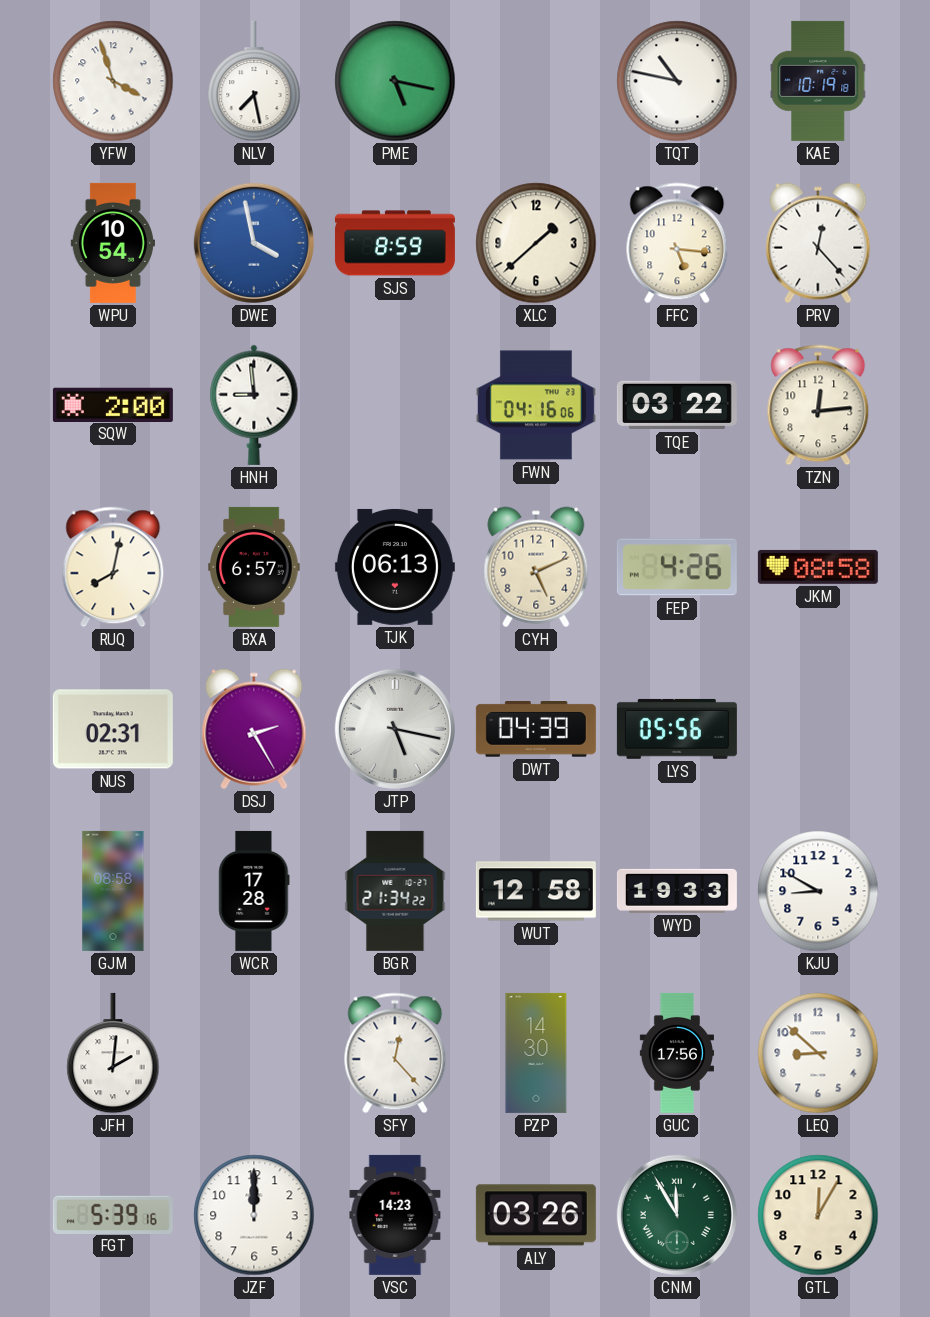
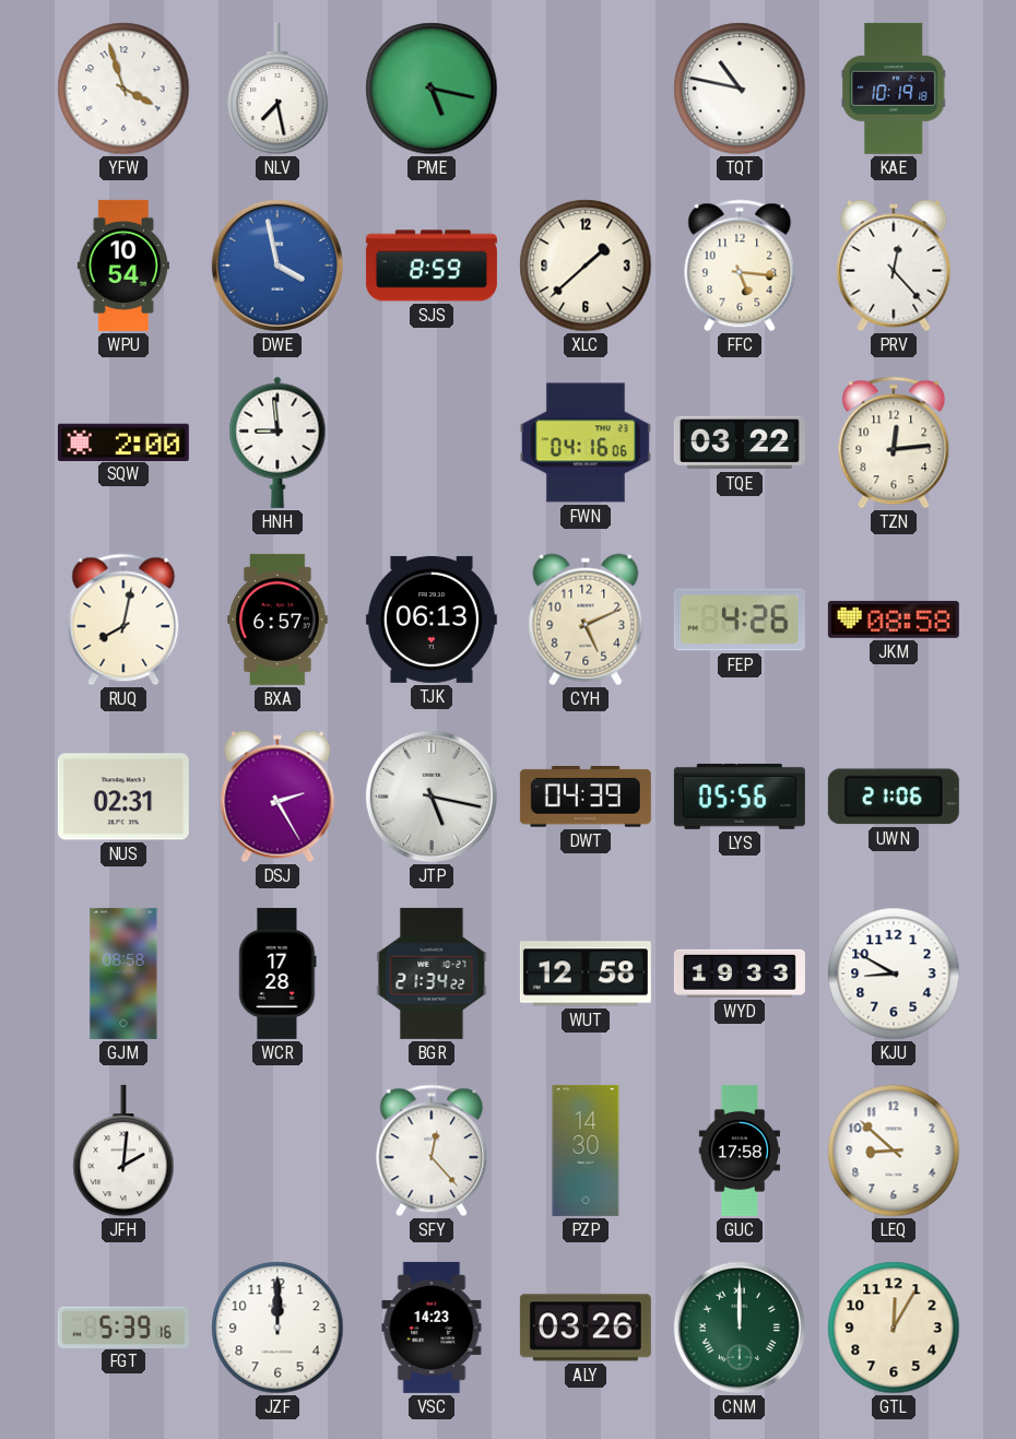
UWN: none -> 21:06 (894, 797)
GUC: 17:56 -> 17:58 (739, 1151)
CNM: 11:55 -> 12:00 (740, 1328)
